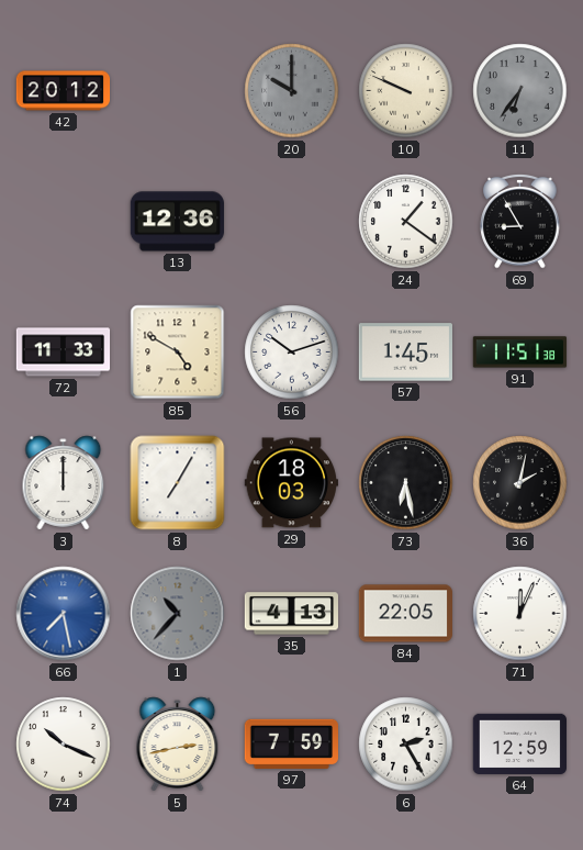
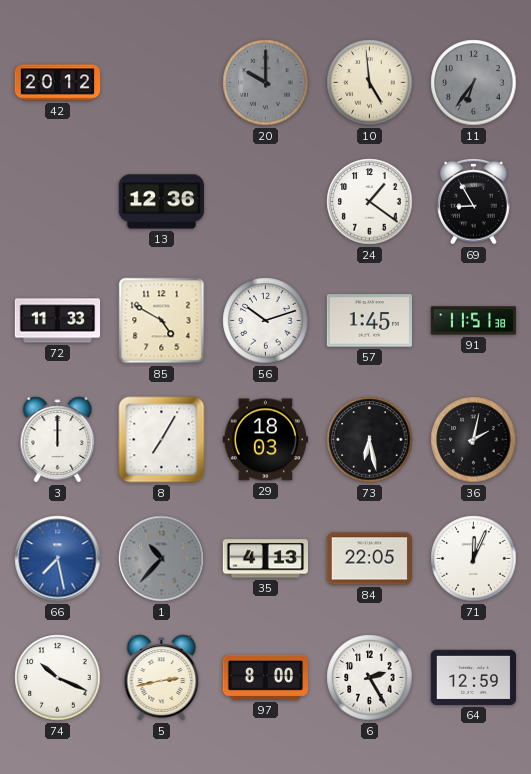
10: 9:49 -> 4:59 (370, 83)
97: 7:59 -> 8:00 (265, 677)
